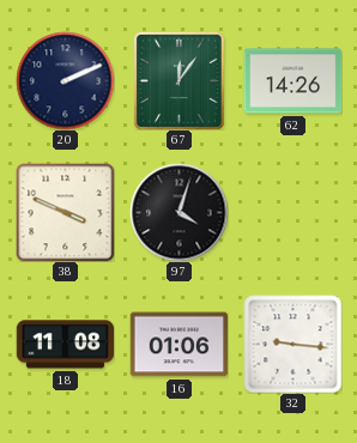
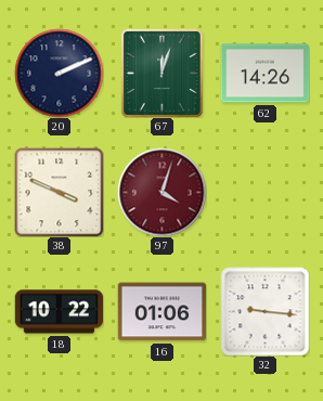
67: 12:06 -> 12:03 (161, 73)
97 dial: black -> burgundy (161, 192)
18: 11:08 -> 10:22 (59, 312)
